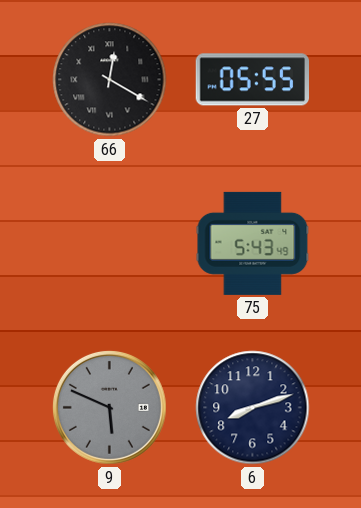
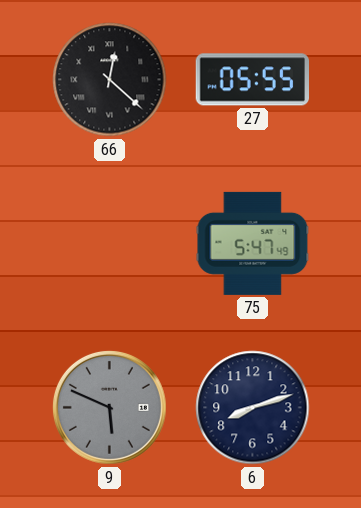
66: 12:20 -> 12:22 (110, 80)
75: 5:43 -> 5:47 (253, 243)
